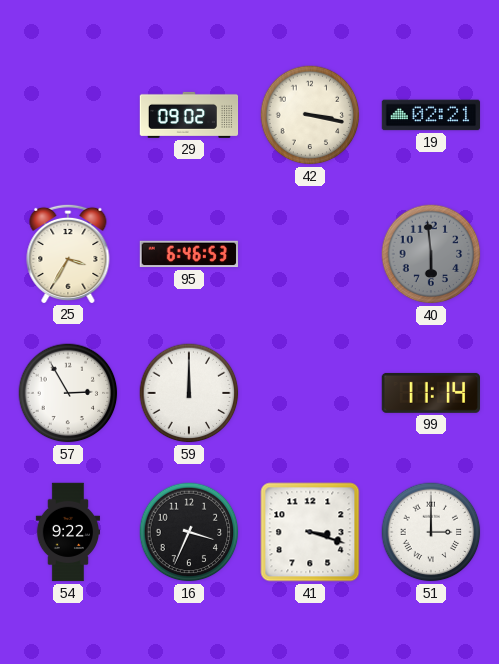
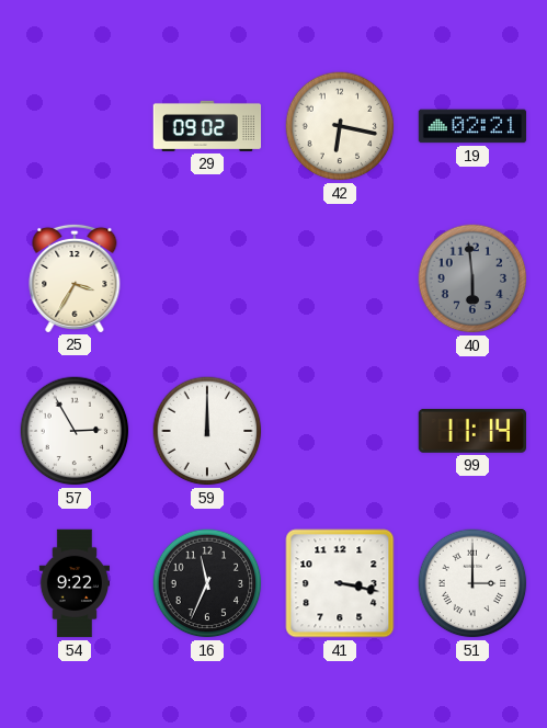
42: 3:17 -> 6:17 (340, 126)
95: 6:46 -> none (188, 254)
16: 3:34 -> 11:34 (207, 583)
41: 3:18 -> 3:17 (340, 583)
